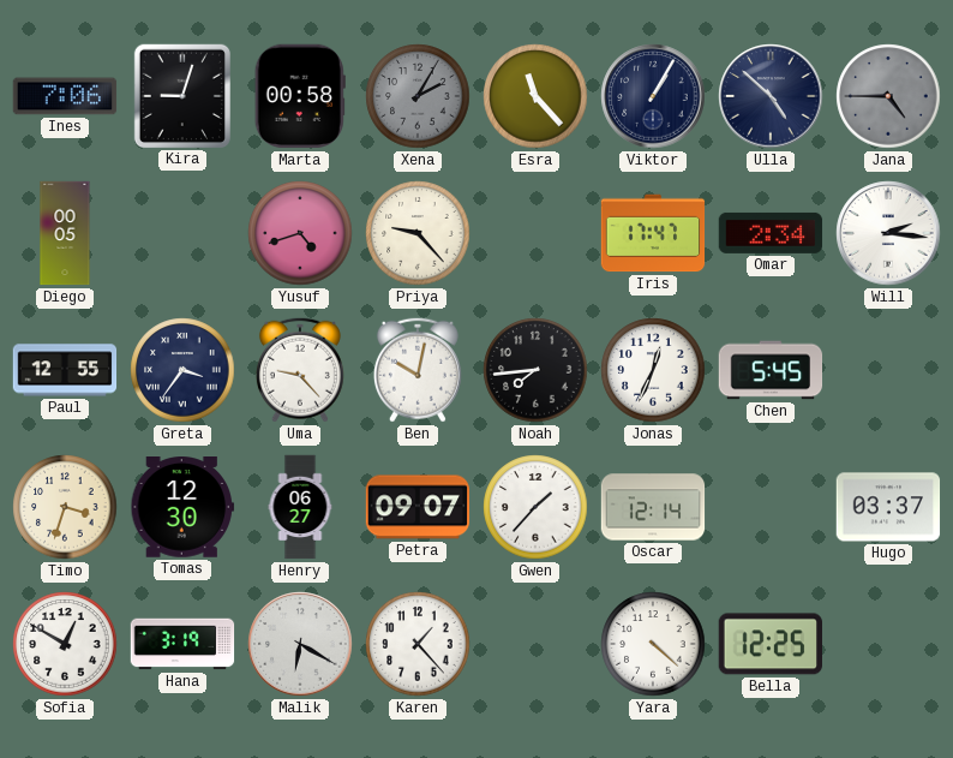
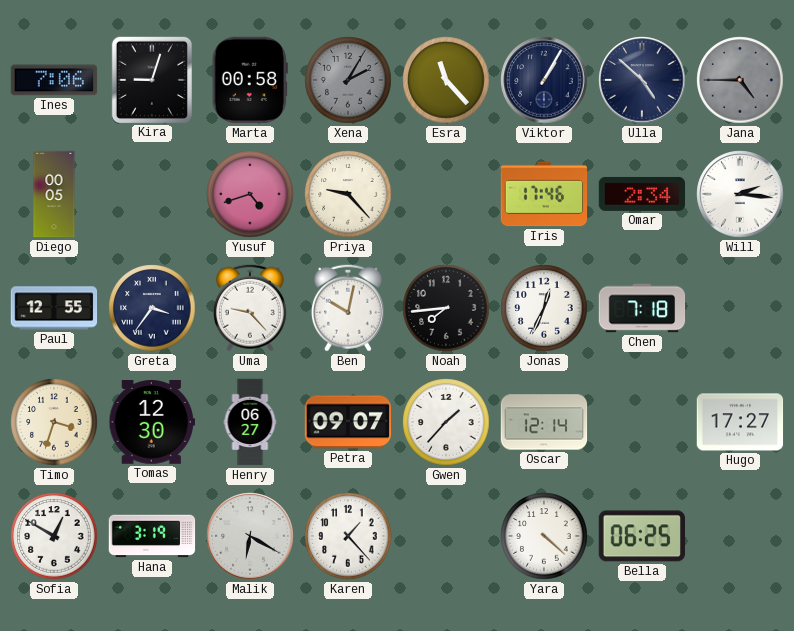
Iris: 17:47 -> 17:46 (544, 194)
Chen: 5:45 -> 7:18 (642, 308)
Hugo: 03:37 -> 17:27 (740, 422)
Bella: 12:25 -> 06:25 (641, 536)
